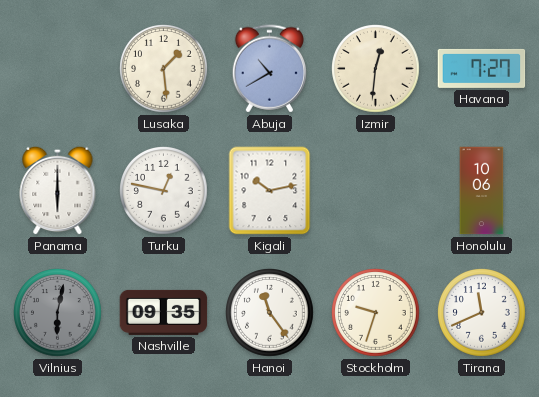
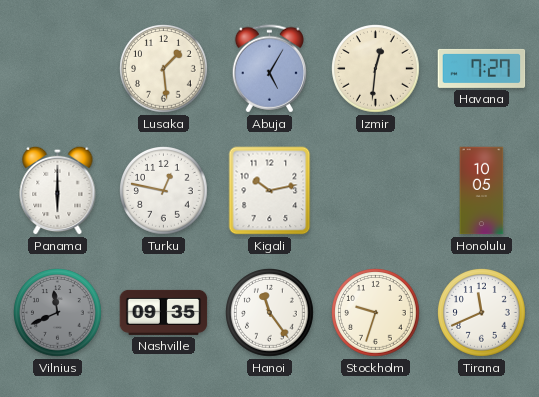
Abuja: 10:40 -> 5:05 (269, 69)
Honolulu: 10:06 -> 10:05 (482, 191)
Vilnius: 6:02 -> 11:41 (58, 313)
